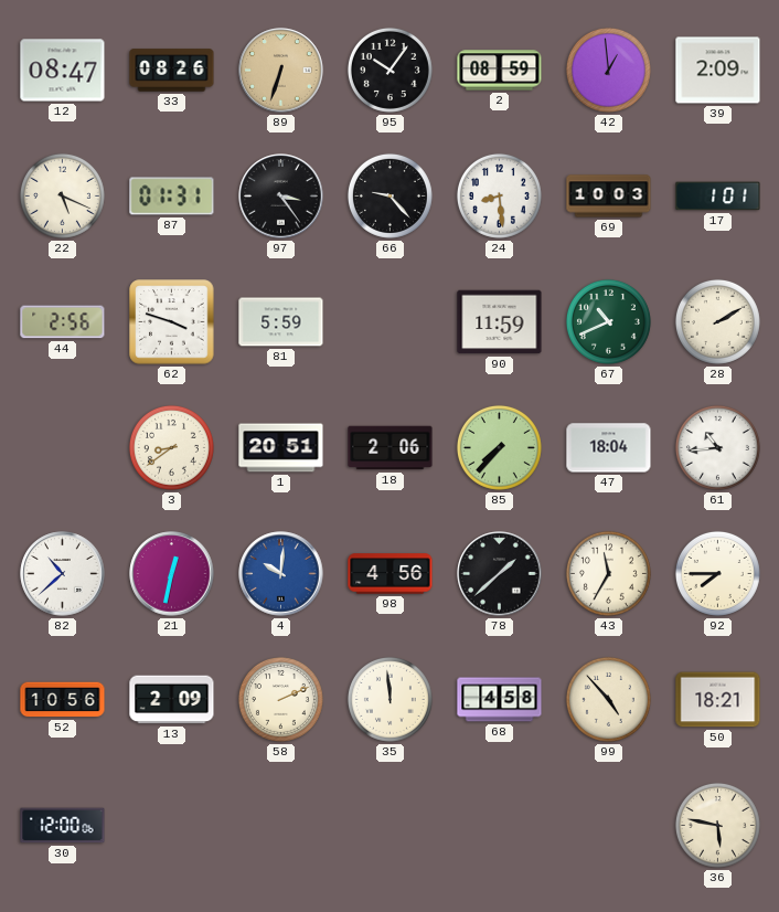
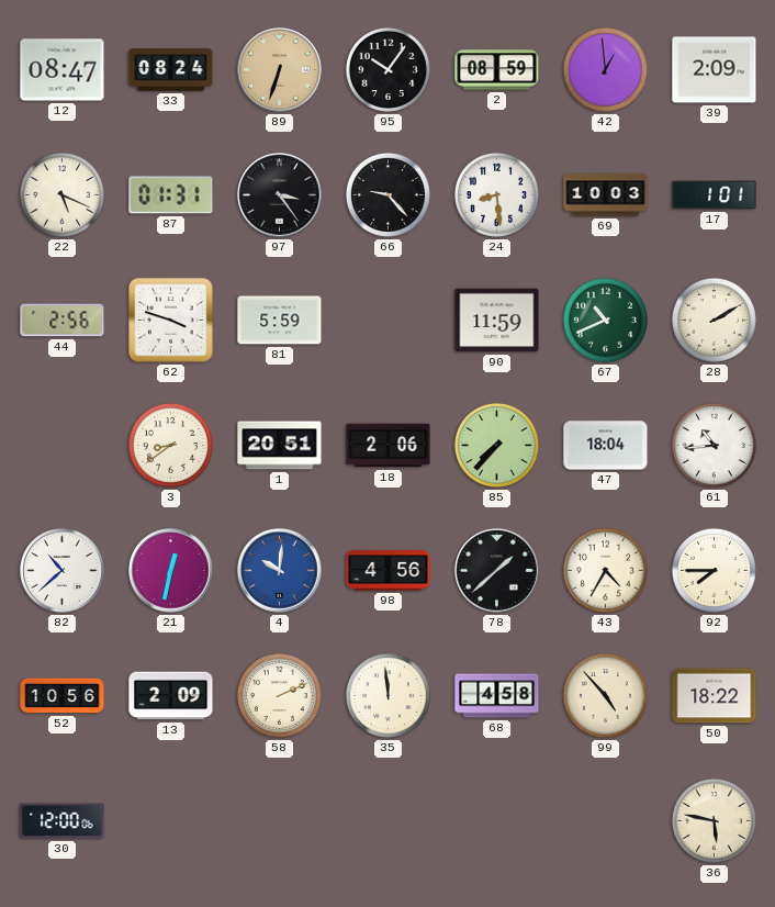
33: 08:26 -> 08:24 (171, 70)
43: 11:35 -> 4:35 (605, 570)
50: 18:21 -> 18:22 (715, 696)
